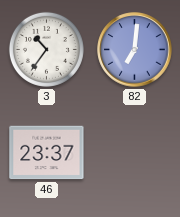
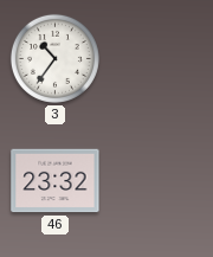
82: 7:01 -> none (135, 50)
46: 23:37 -> 23:32 (56, 181)
